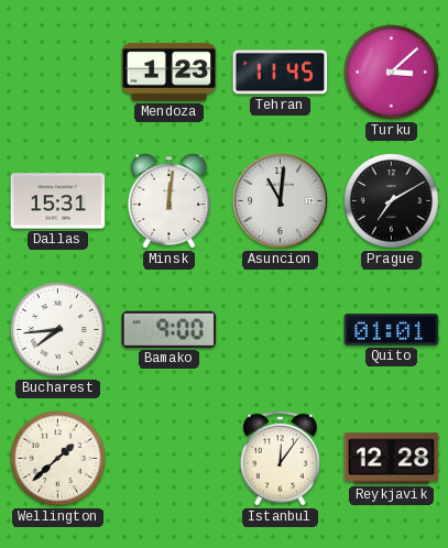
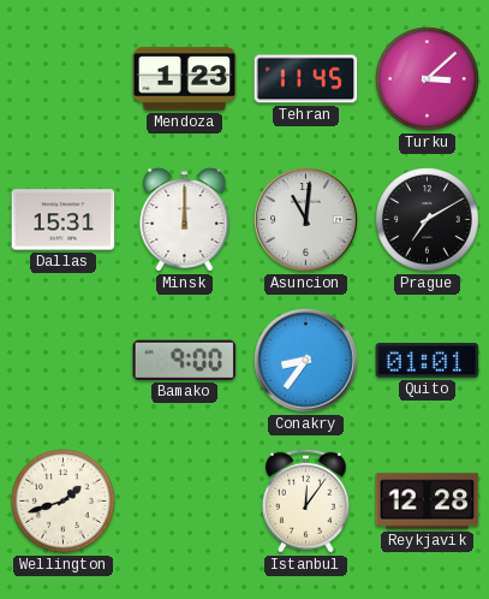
Minsk: 12:01 -> 12:00 (185, 220)
Bucharest: 7:44 -> none (58, 330)
Conakry: none -> 8:36 (306, 361)
Wellington: 1:38 -> 1:42 (64, 502)
